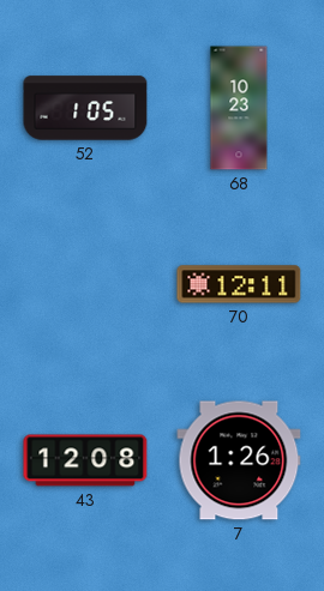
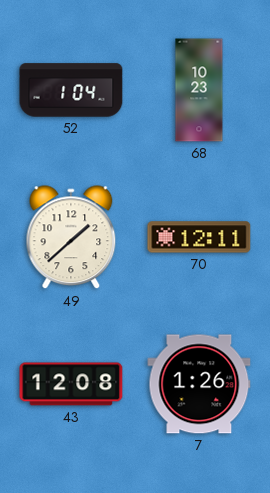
52: 1:05 -> 1:04 (71, 90)
49: none -> 1:38 (71, 238)
